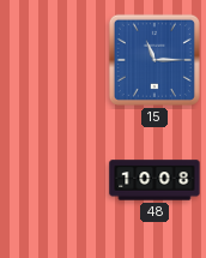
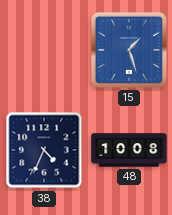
15: 11:15 -> 1:27 (129, 50)
38: none -> 4:34 (44, 150)
